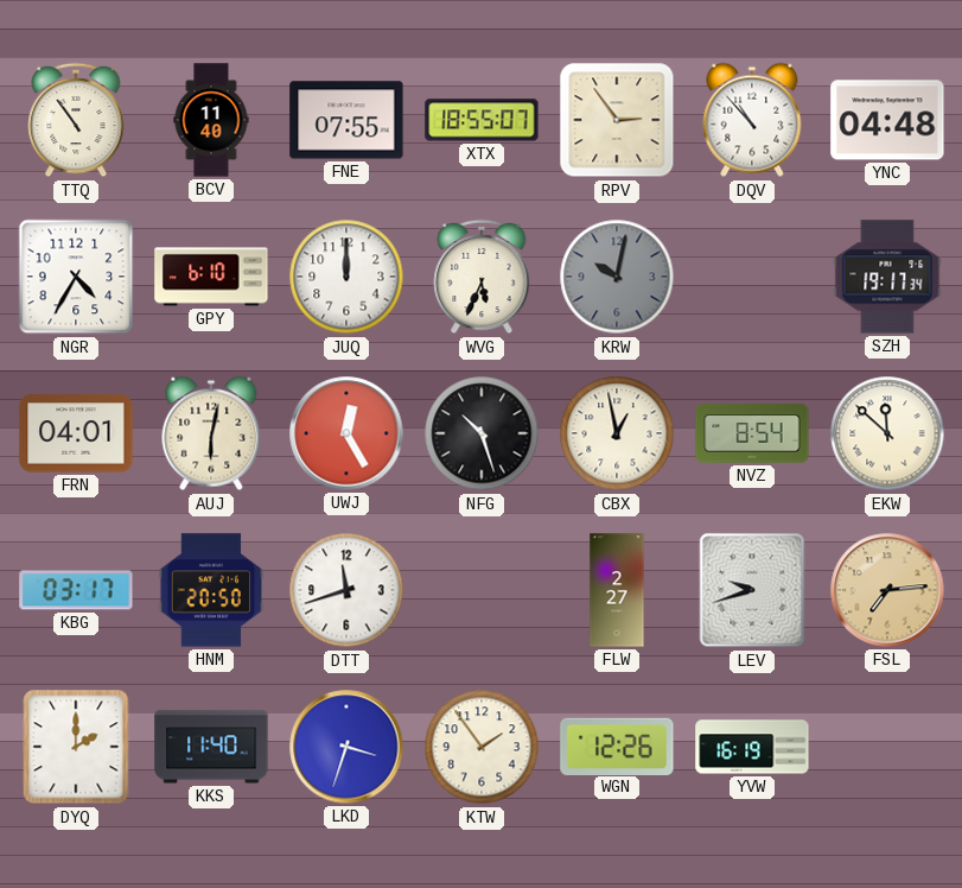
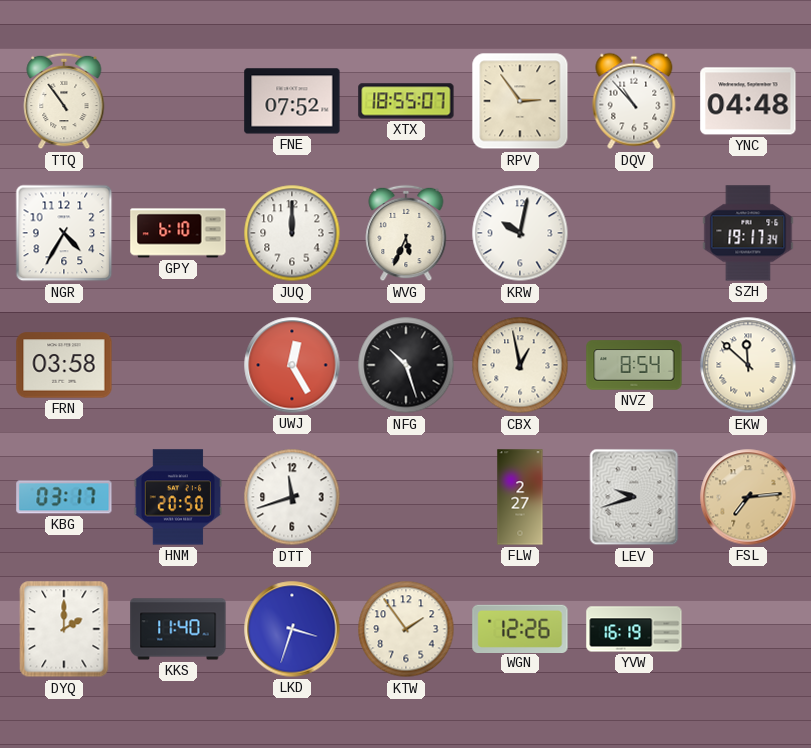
BCV: 11:40 -> none (211, 120)
FNE: 07:55 -> 07:52 (292, 101)
KRW dial: grey -> white (520, 233)
FRN: 04:01 -> 03:58 (64, 365)
AUJ: 6:02 -> none (211, 433)
